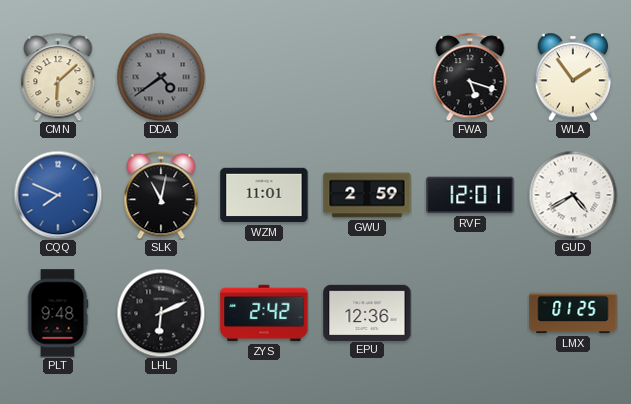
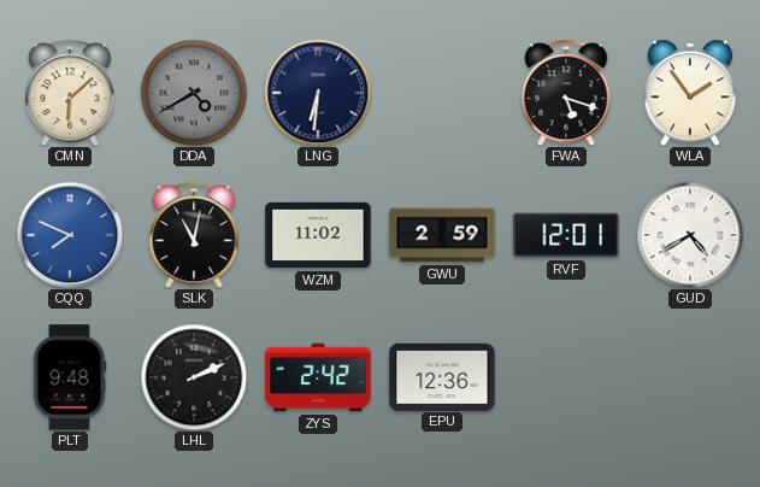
DDA: 4:39 -> 4:40 (194, 93)
LNG: none -> 6:31 (318, 93)
WZM: 11:01 -> 11:02 (318, 235)
LHL: 6:11 -> 2:11 (194, 377)
LMX: 01:25 -> none (573, 313)
